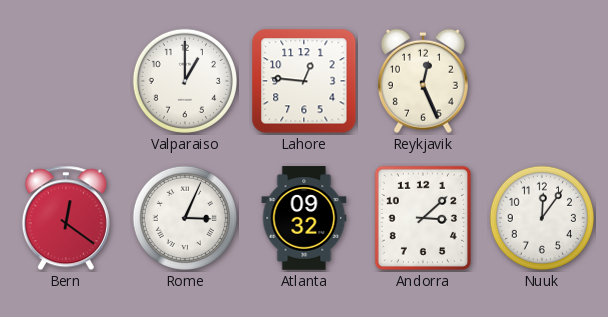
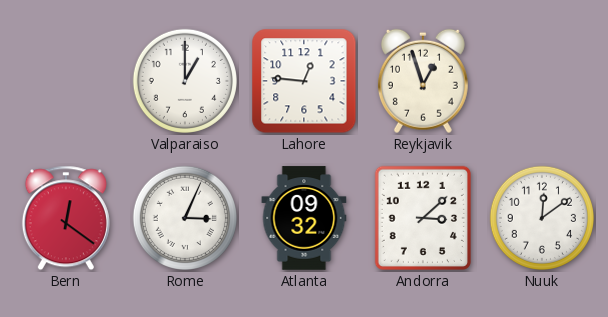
Reykjavik: 12:26 -> 12:57 (423, 81)
Nuuk: 12:06 -> 12:09 (542, 218)
